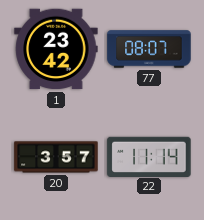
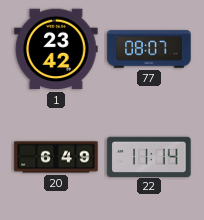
20: 3:57 -> 6:49 (56, 157)
